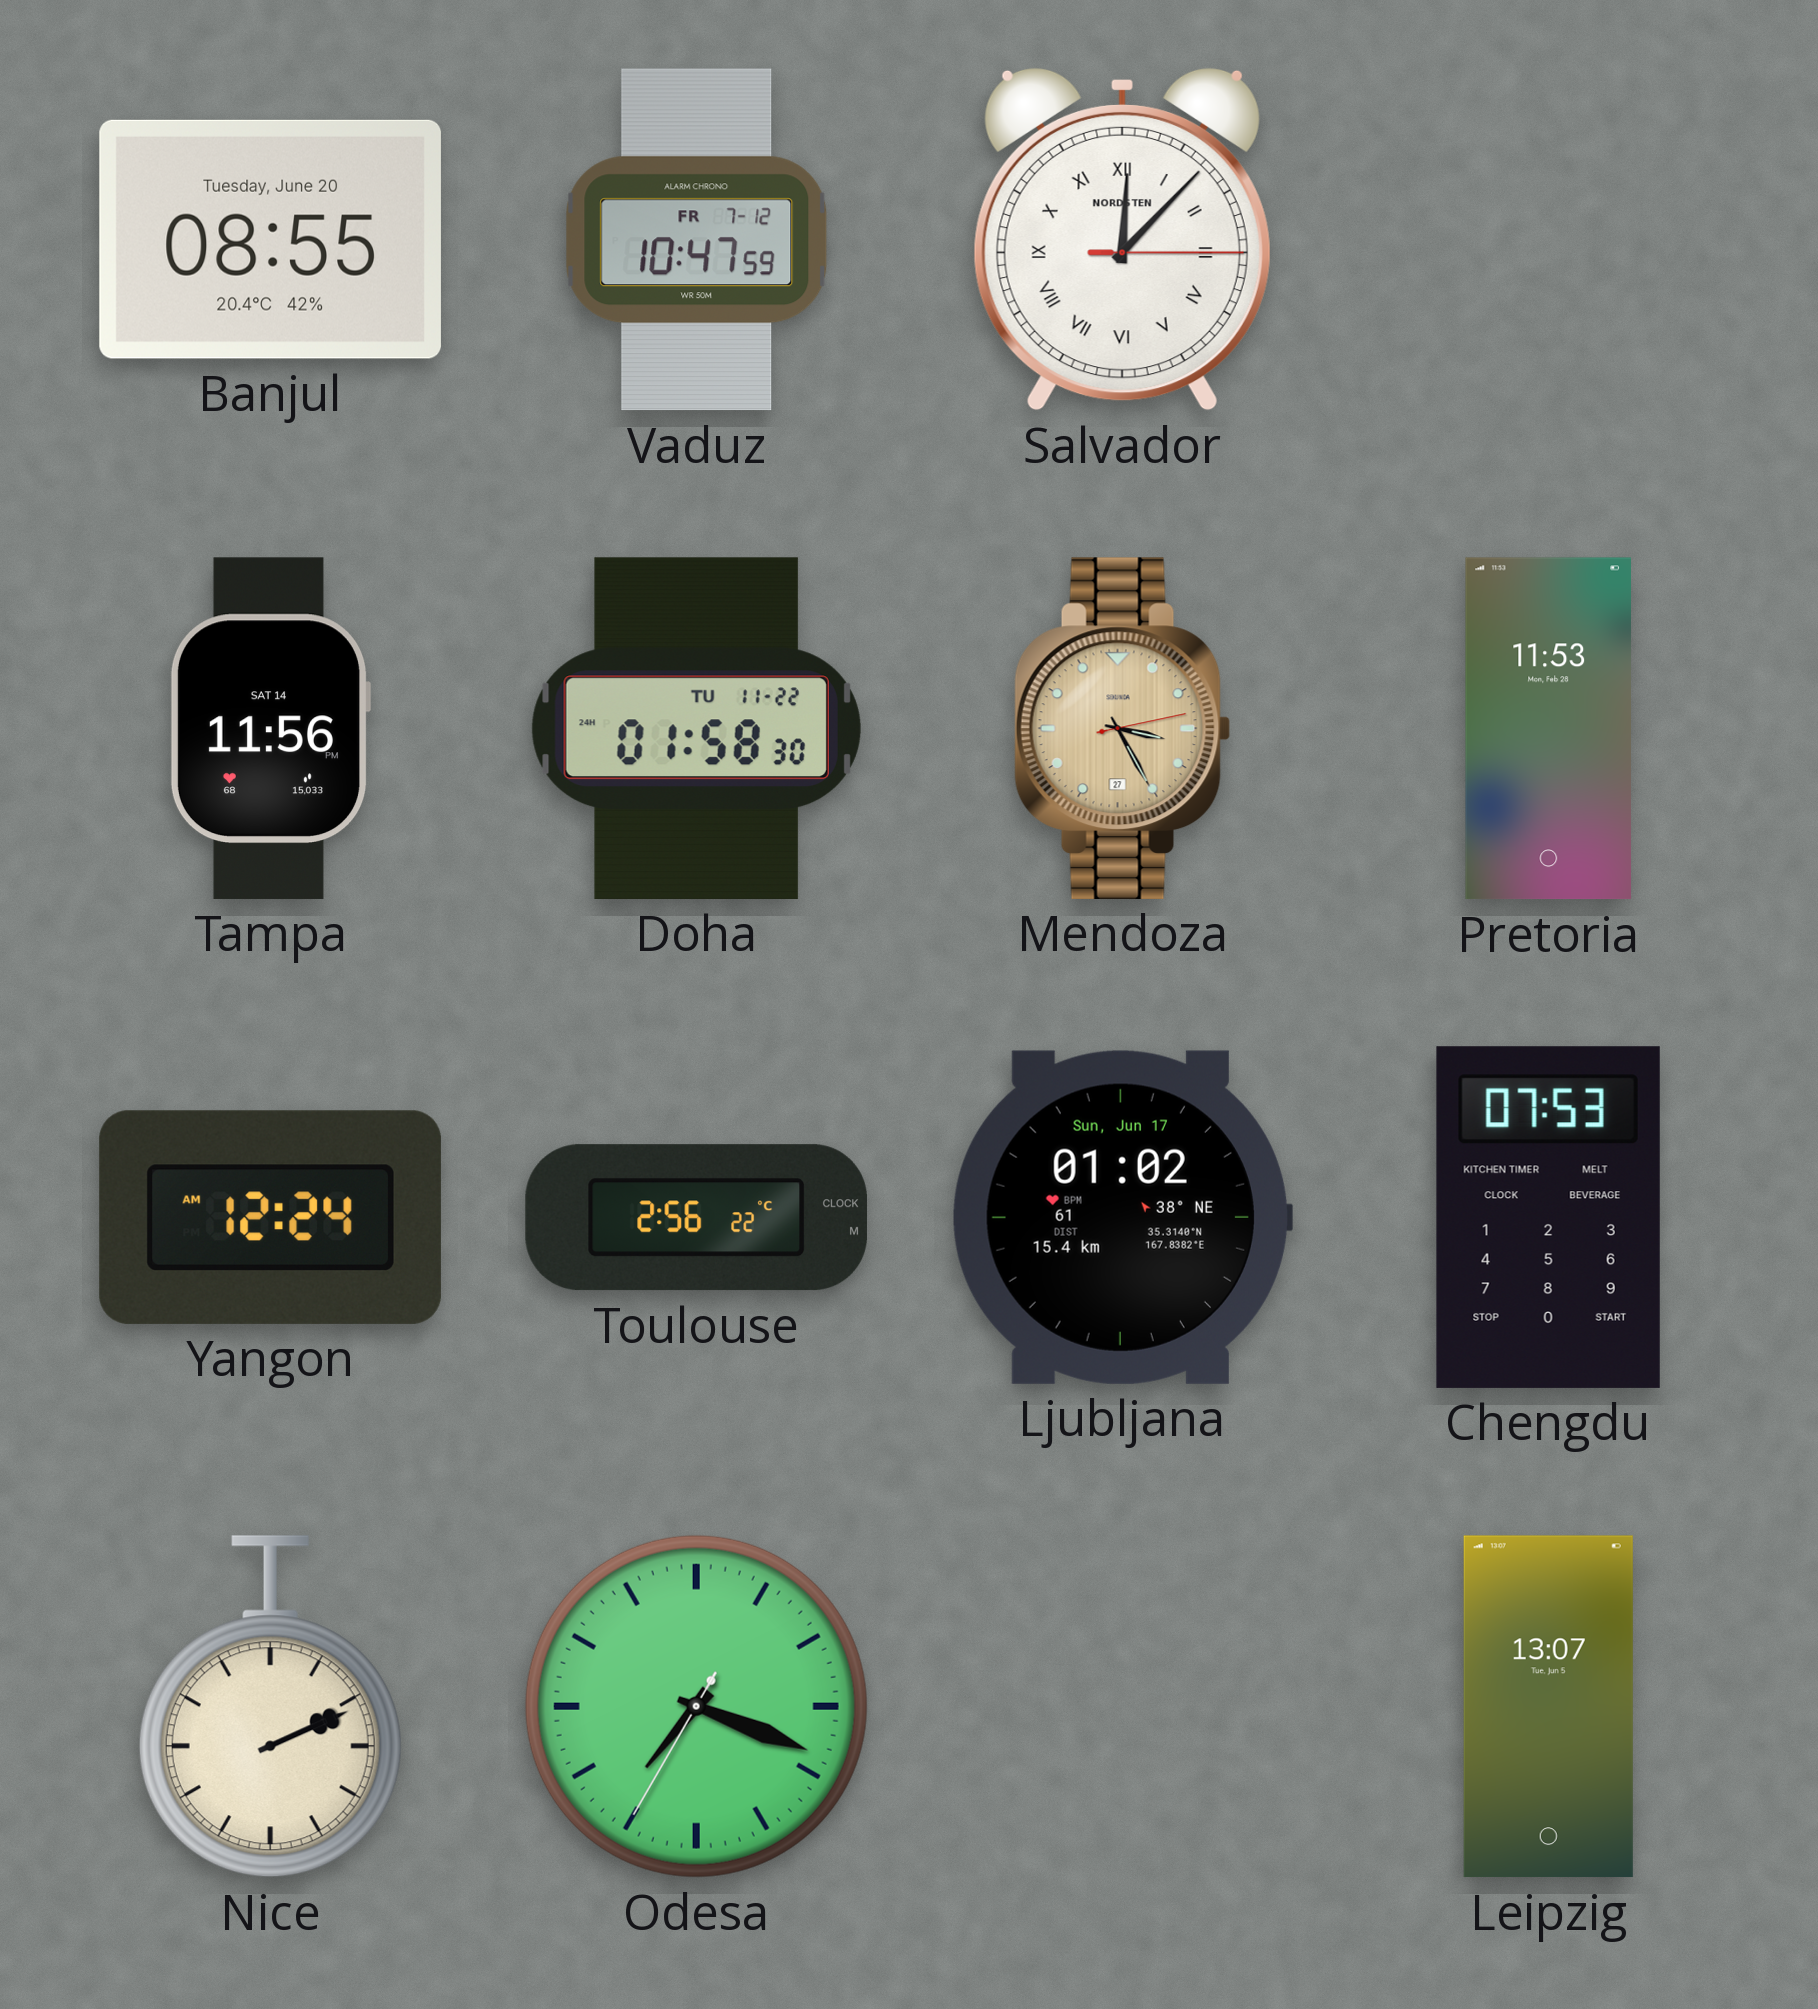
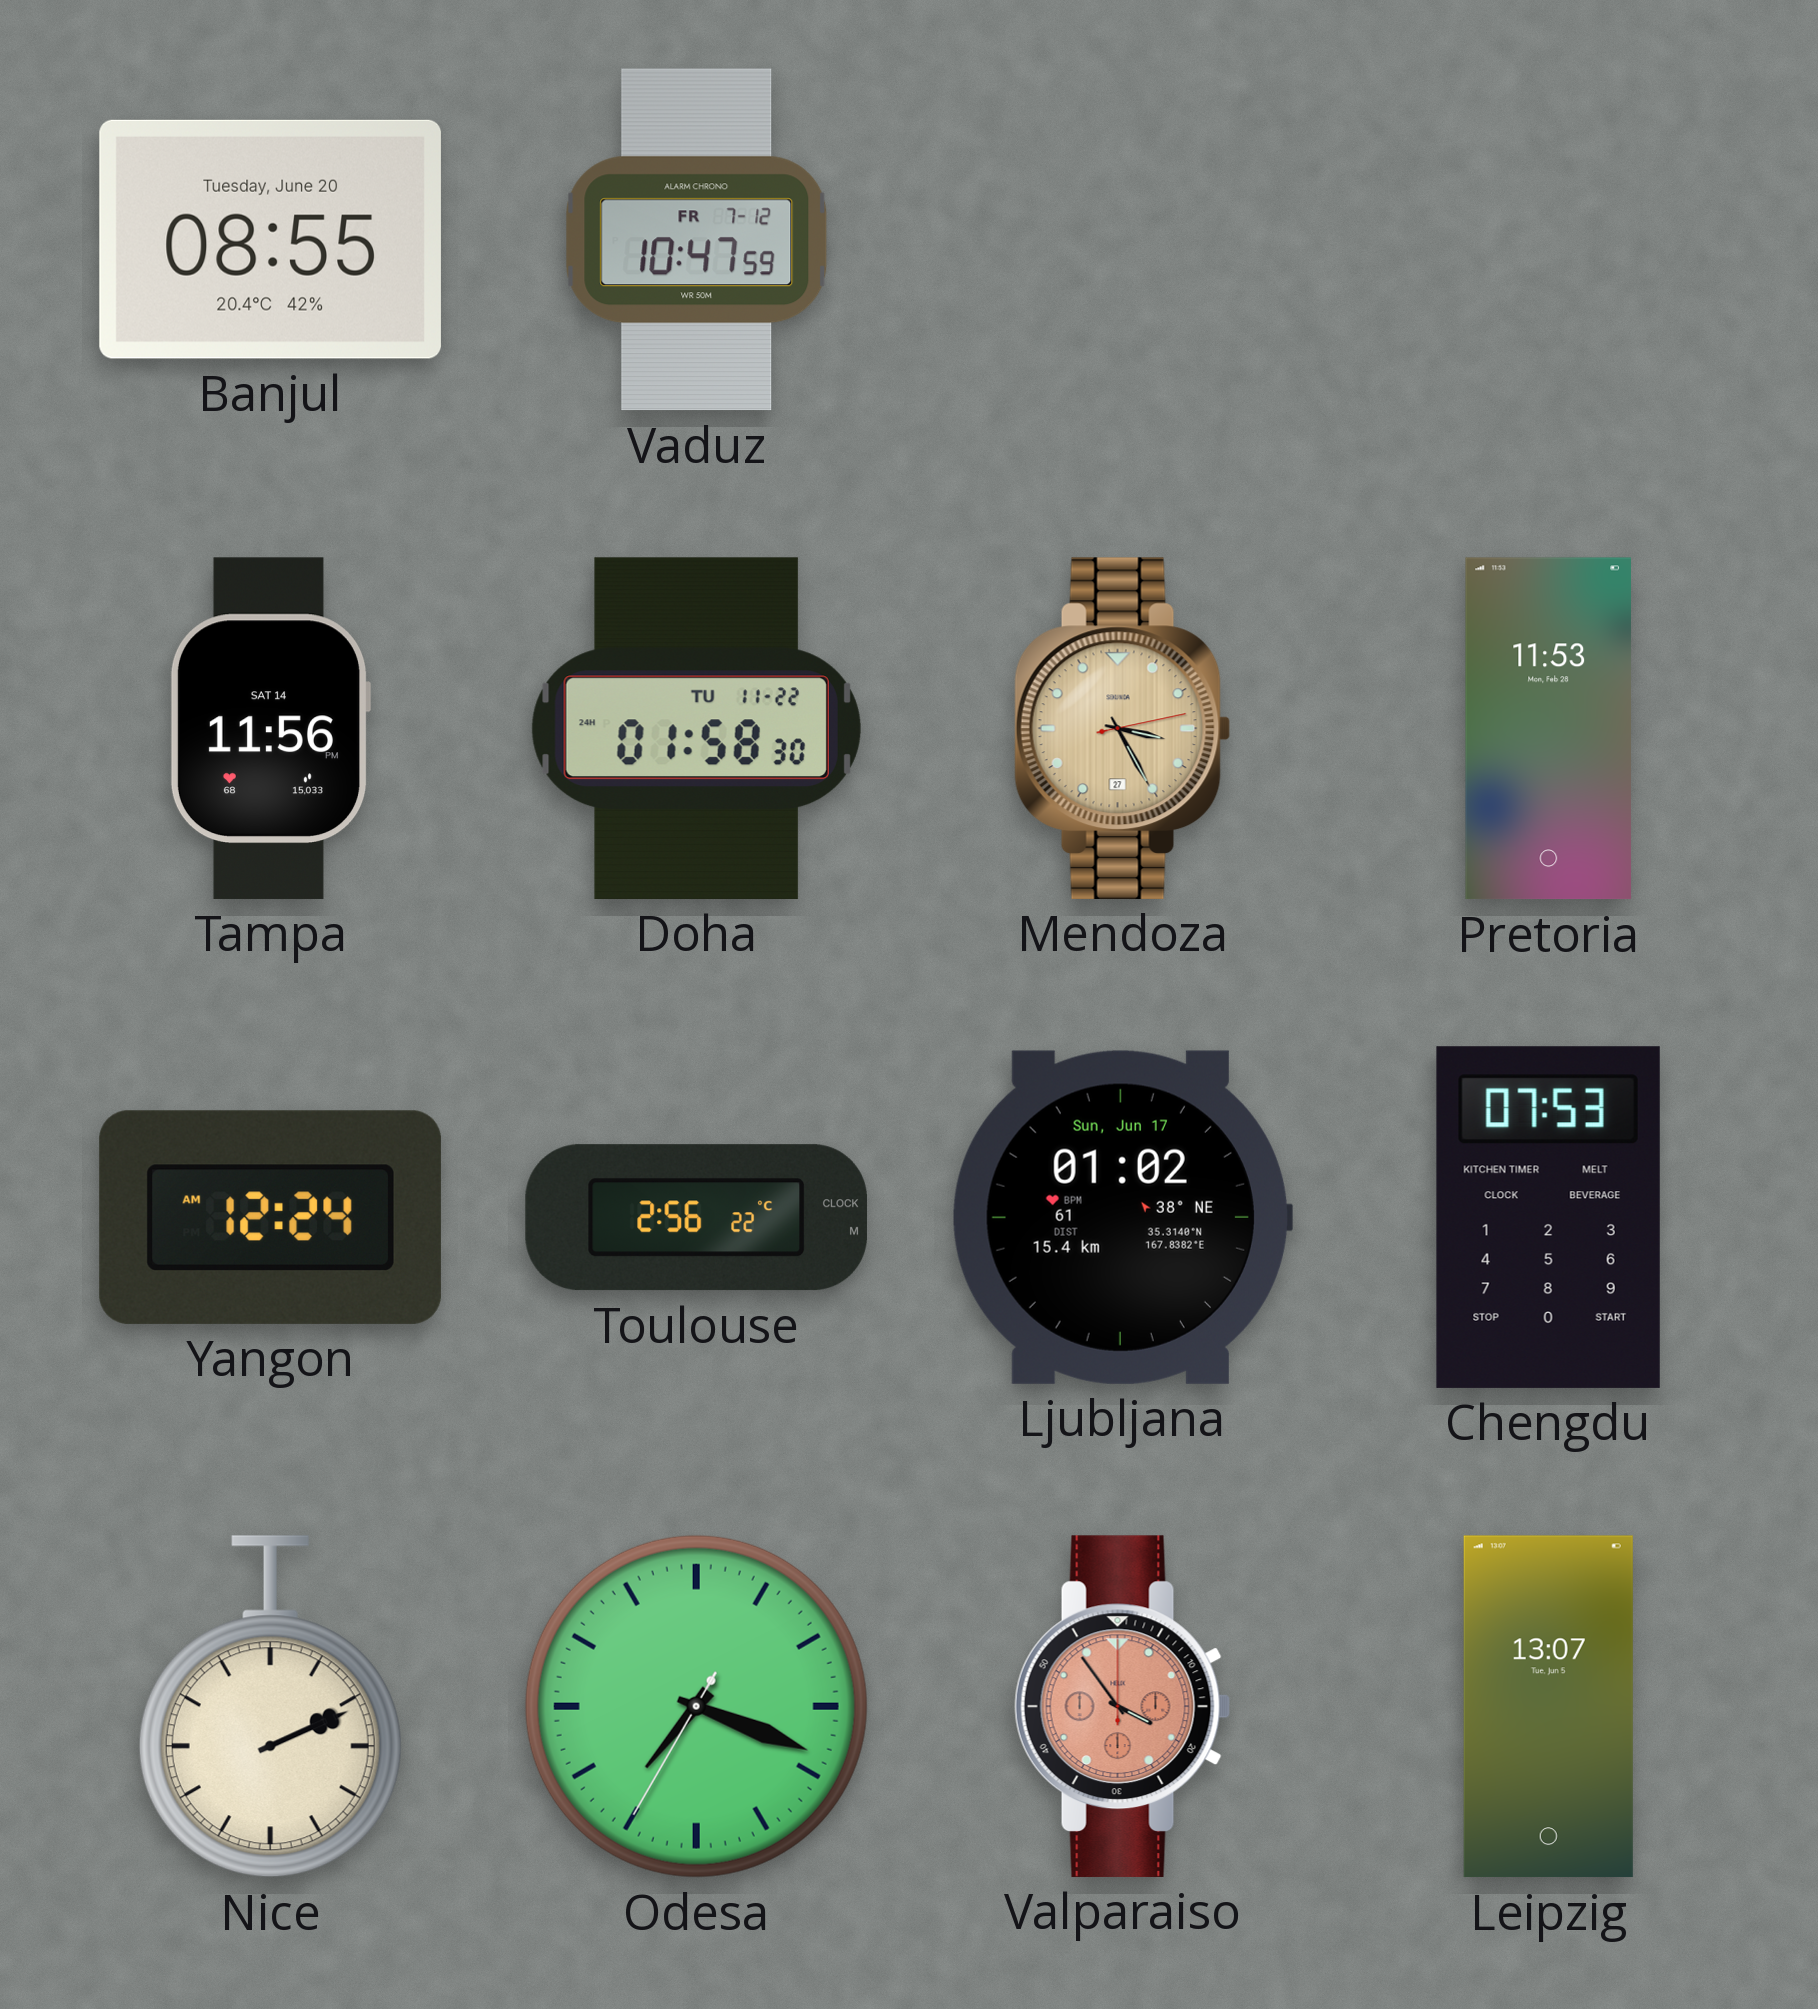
Salvador: 12:07 -> none (1122, 239)
Valparaiso: none -> 3:54 (1123, 1706)
